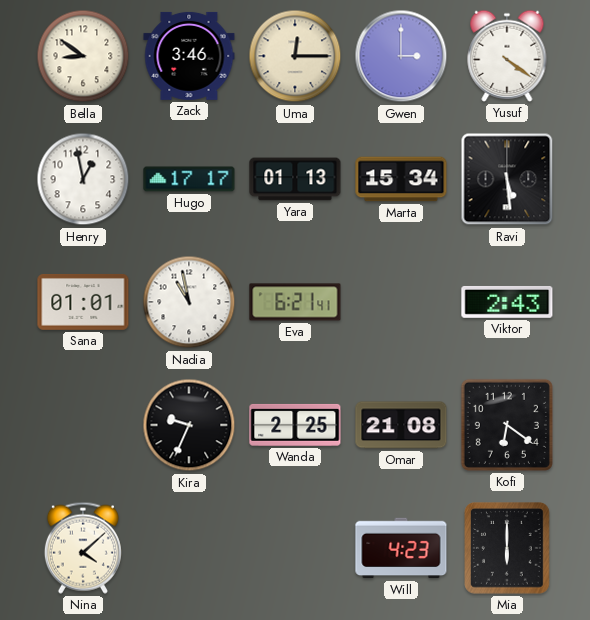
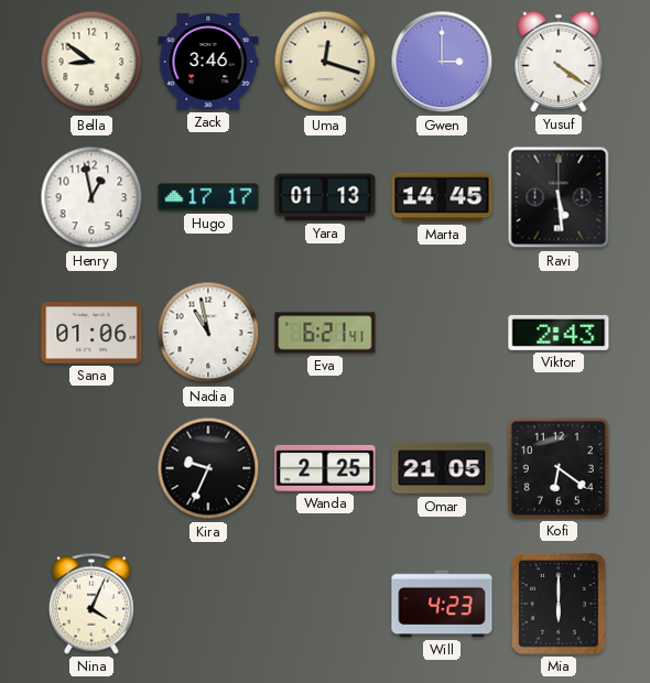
Uma: 12:15 -> 12:18 (325, 62)
Marta: 15:34 -> 14:45 (442, 197)
Sana: 01:01 -> 01:06 (91, 333)
Omar: 21:08 -> 21:05 (442, 468)
Nina: 4:08 -> 4:04 (91, 604)
